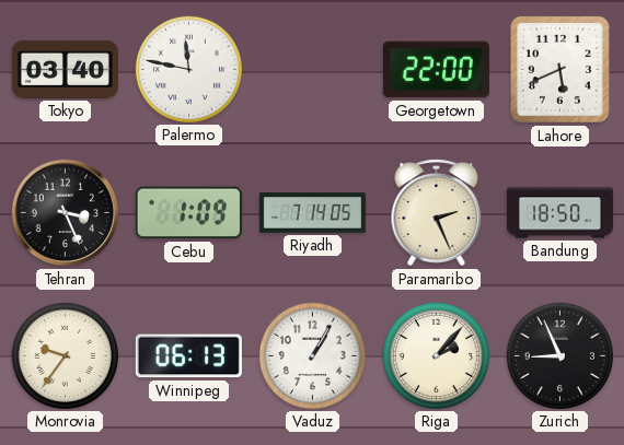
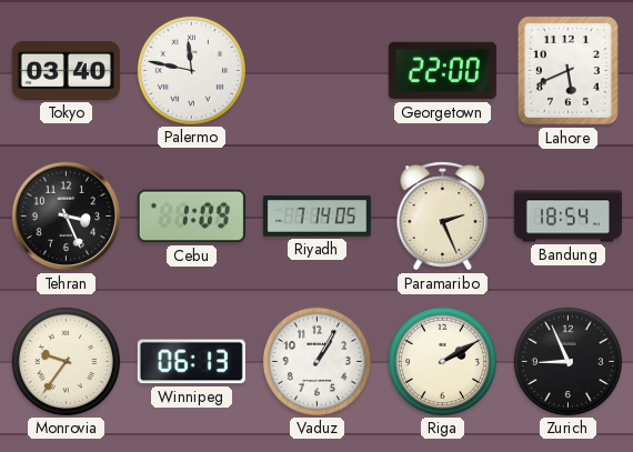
Bandung: 18:50 -> 18:54 (567, 217)
Riga: 2:07 -> 2:10 (442, 361)
